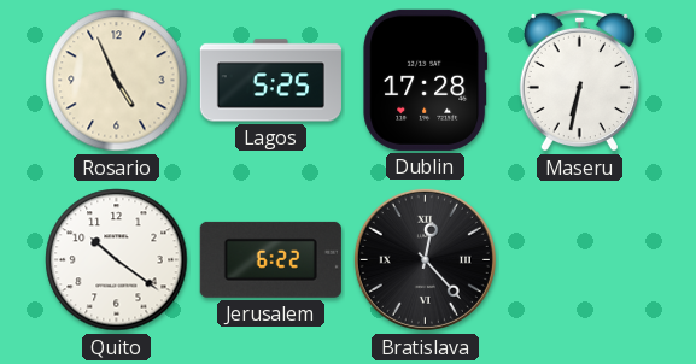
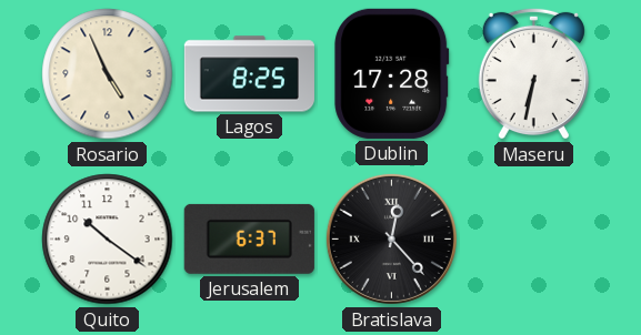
Lagos: 5:25 -> 8:25 (249, 74)
Jerusalem: 6:22 -> 6:37 (249, 238)
